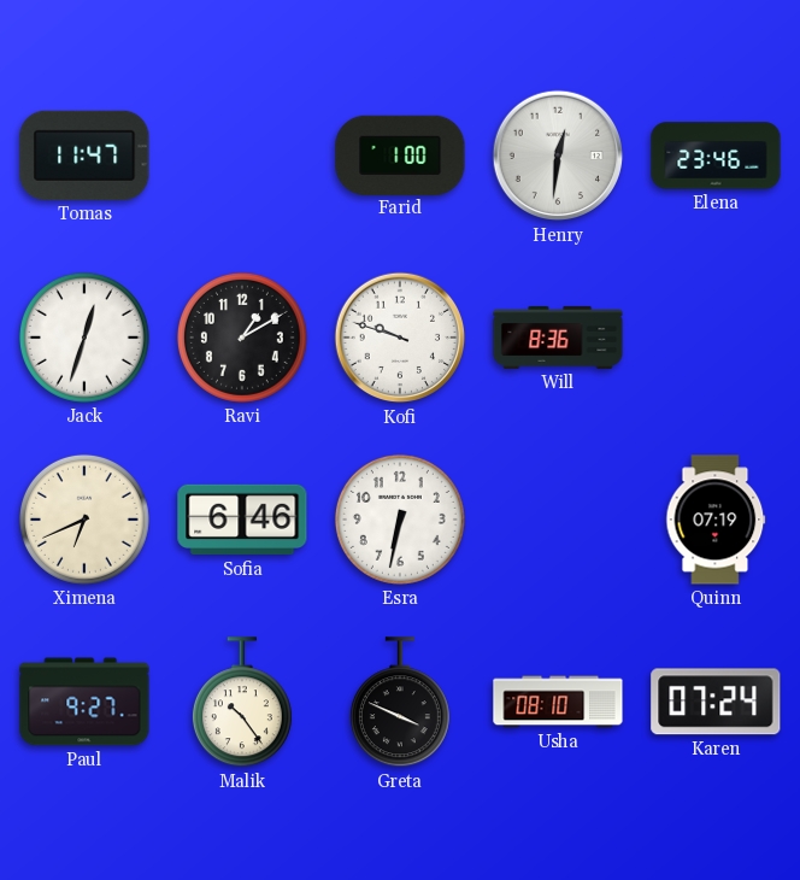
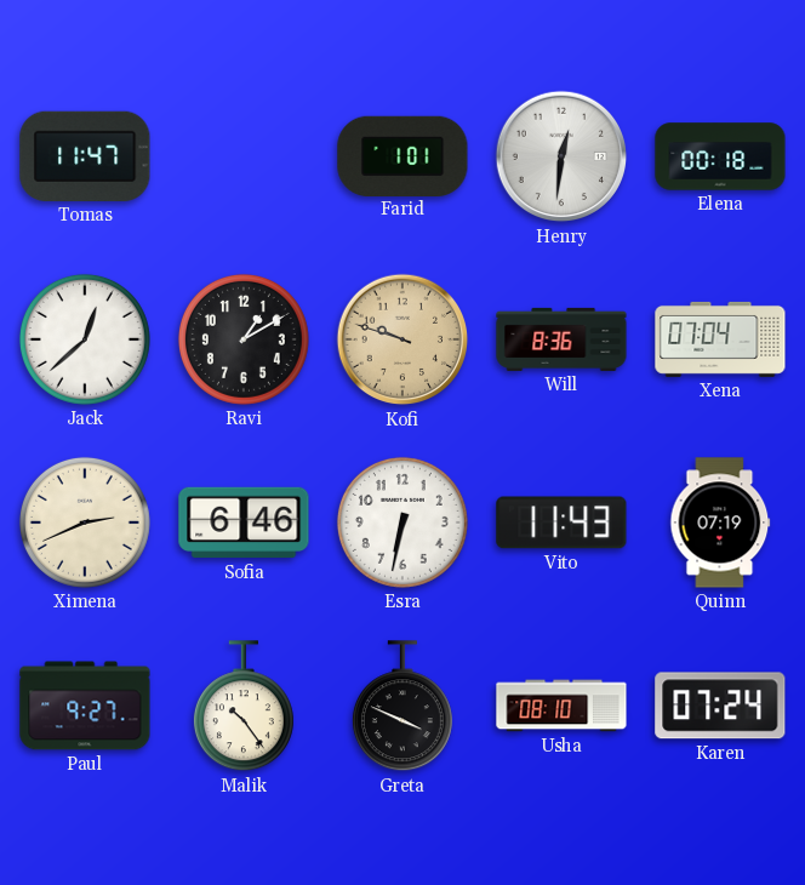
Farid: 1:00 -> 1:01 (402, 155)
Elena: 23:46 -> 00:18 (720, 156)
Jack: 12:33 -> 12:38 (85, 339)
Kofi dial: white -> champagne (402, 339)
Xena: none -> 07:04 (720, 339)
Ximena: 6:41 -> 2:41 (85, 523)
Vito: none -> 11:43 (561, 523)
